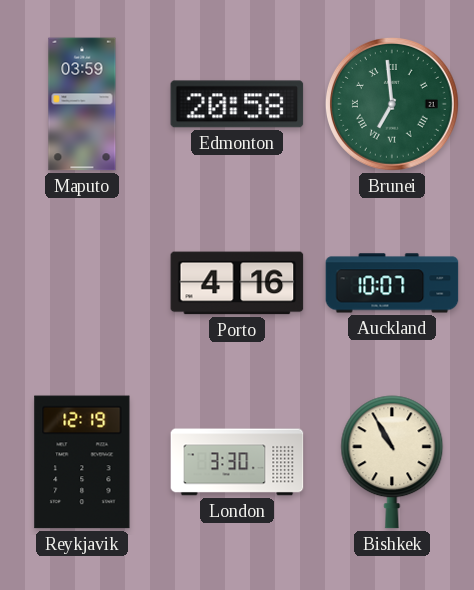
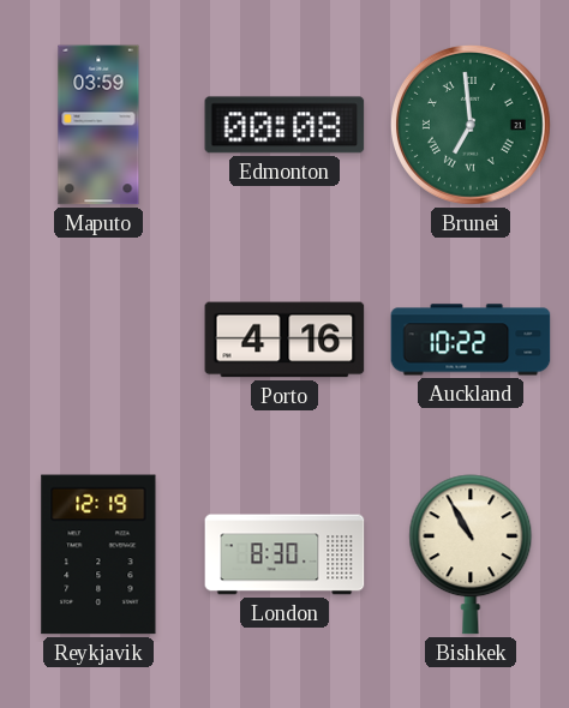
Edmonton: 20:58 -> 00:08 (284, 125)
Auckland: 10:07 -> 10:22 (471, 340)
London: 3:30 -> 8:30 (284, 554)
